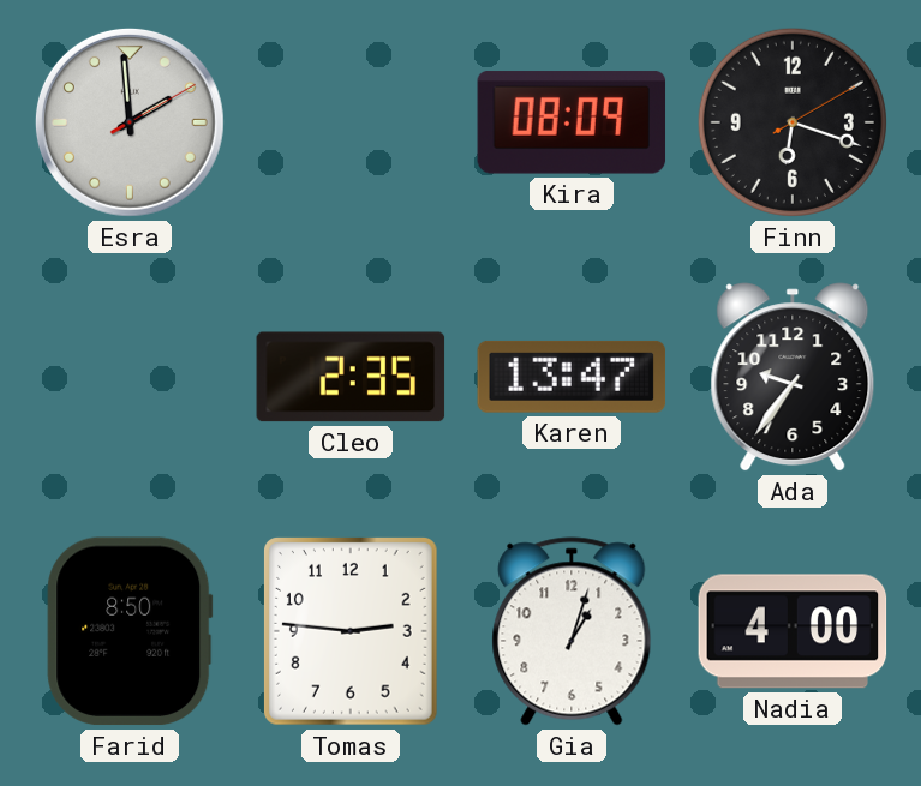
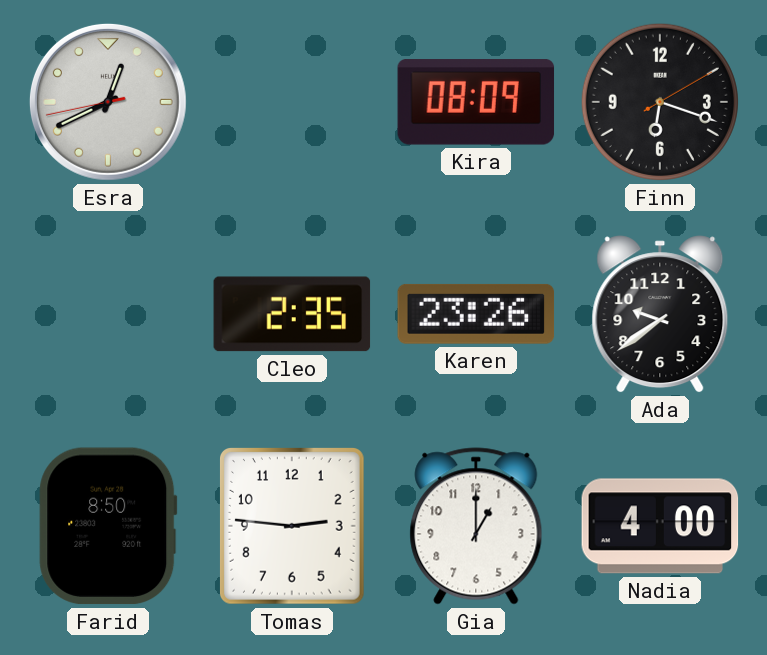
Esra: 1:59 -> 12:40 (108, 102)
Karen: 13:47 -> 23:26 (476, 314)
Ada: 9:36 -> 9:39 (660, 314)
Gia: 1:03 -> 1:00 (476, 526)
